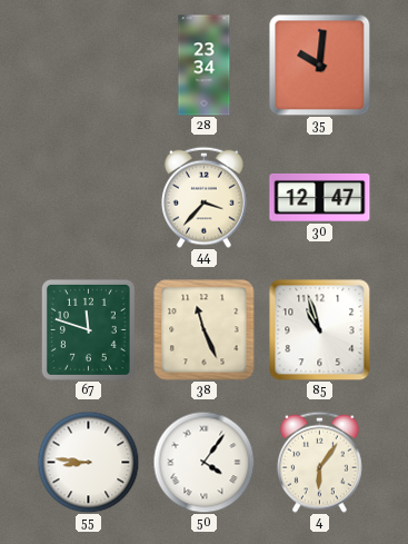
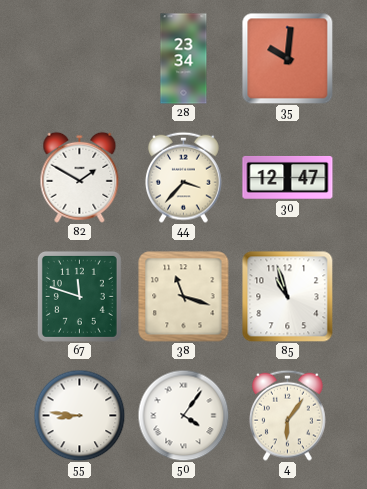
82: none -> 1:50 (80, 177)
38: 11:26 -> 11:18 (184, 297)
